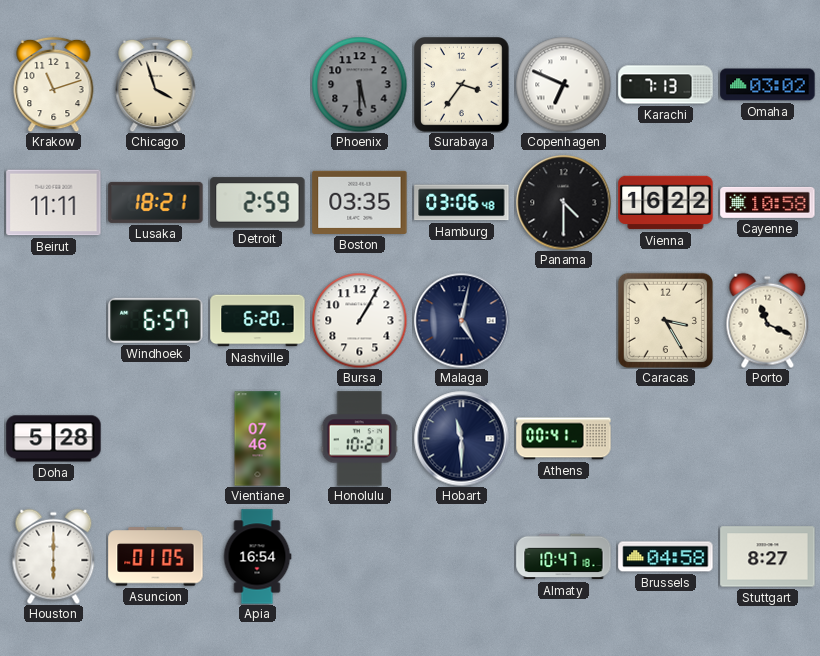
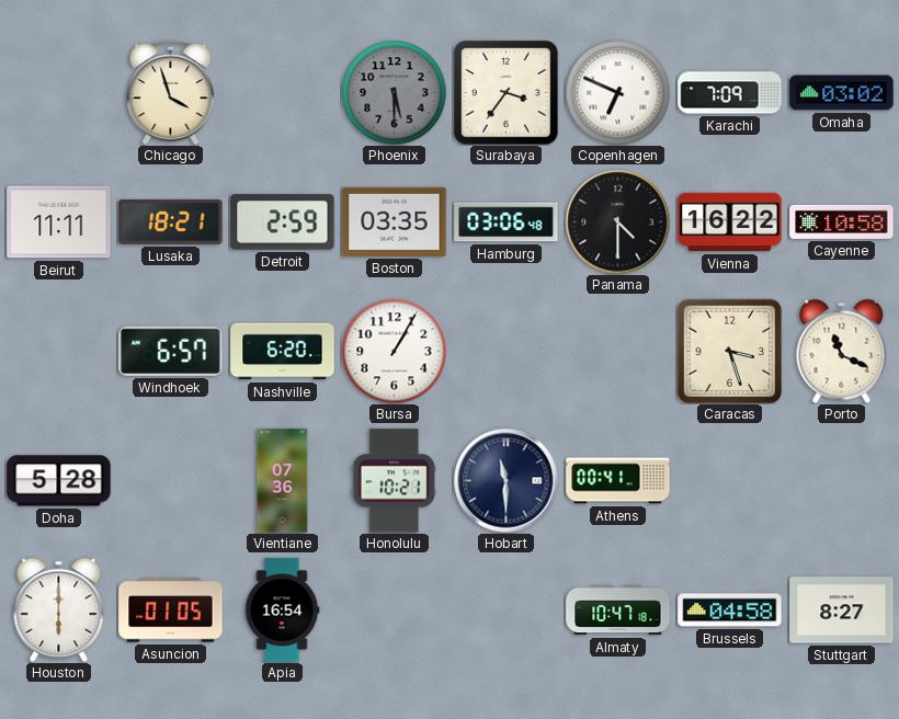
Krakow: 11:12 -> none (54, 84)
Karachi: 7:13 -> 7:09 (730, 93)
Malaga: 5:02 -> none (461, 320)
Caracas: 3:25 -> 3:27 (729, 351)
Vientiane: 07:46 -> 07:36 (283, 481)
